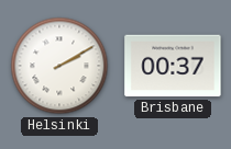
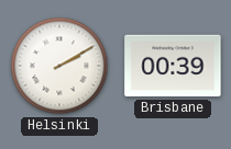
Brisbane: 00:37 -> 00:39 (173, 66)
